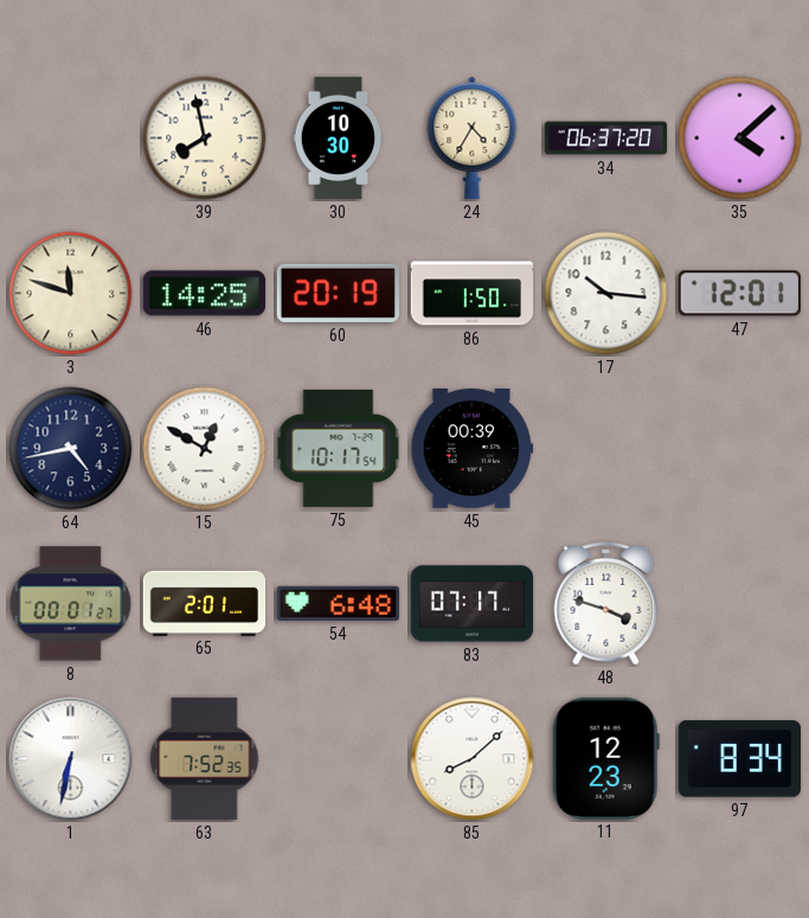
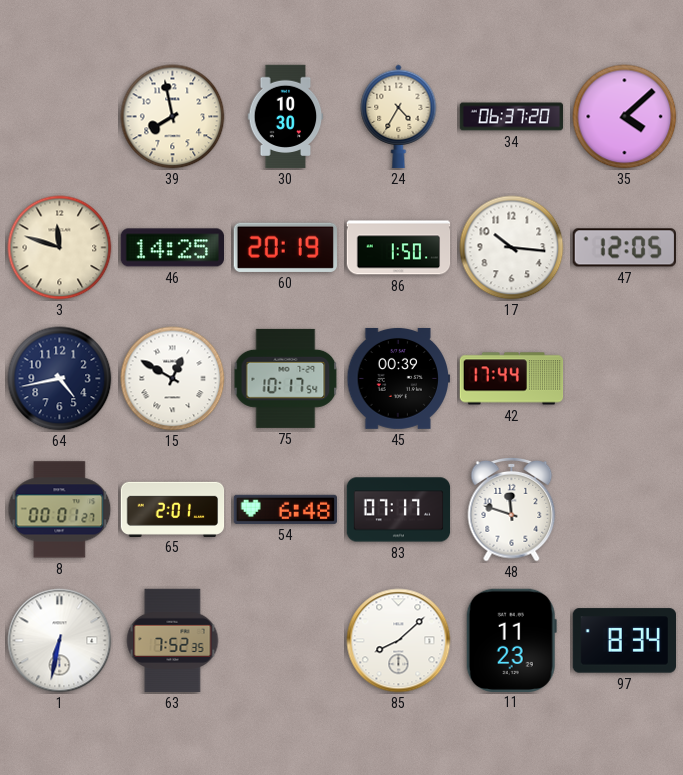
47: 12:01 -> 12:05 (624, 248)
42: none -> 17:44 (512, 379)
48: 3:48 -> 11:48 (512, 510)
11: 12:23 -> 11:23 (511, 640)
